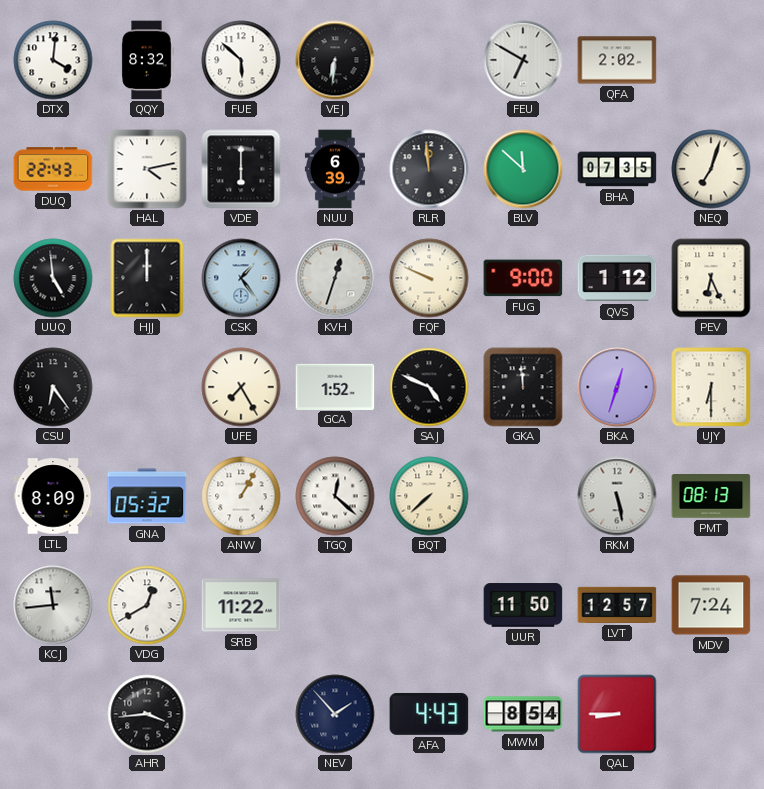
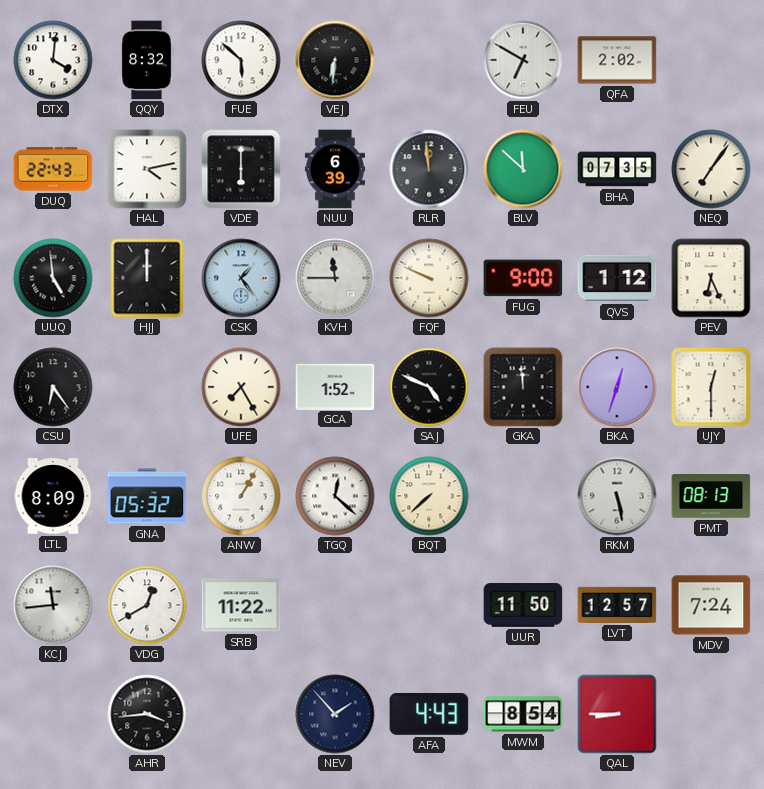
NEQ: 7:03 -> 7:06 (711, 169)
KVH: 12:33 -> 11:45 (335, 278)
UJY: 6:30 -> 12:30 (711, 387)
